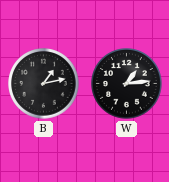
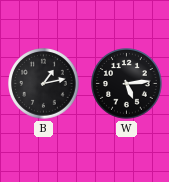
W: 1:14 -> 5:14 (127, 84)
